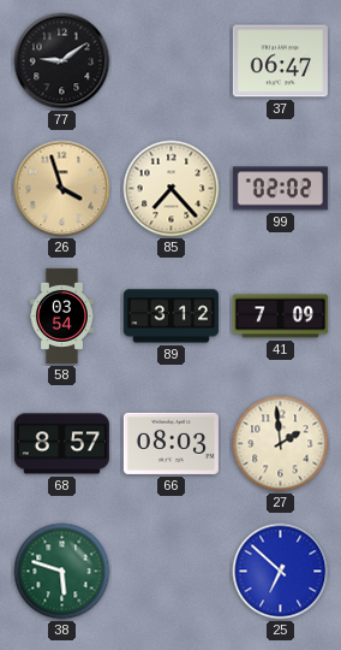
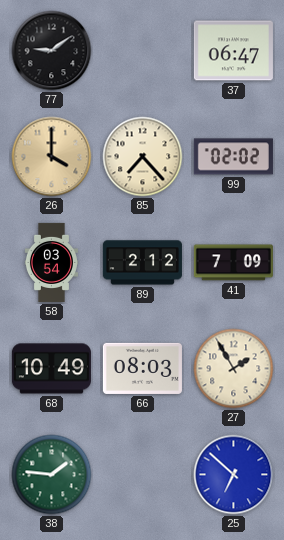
26: 3:57 -> 4:00 (52, 157)
89: 3:12 -> 2:12 (142, 263)
68: 8:57 -> 10:49 (51, 369)
27: 1:59 -> 1:55 (234, 369)
38: 5:48 -> 1:46 (52, 475)
